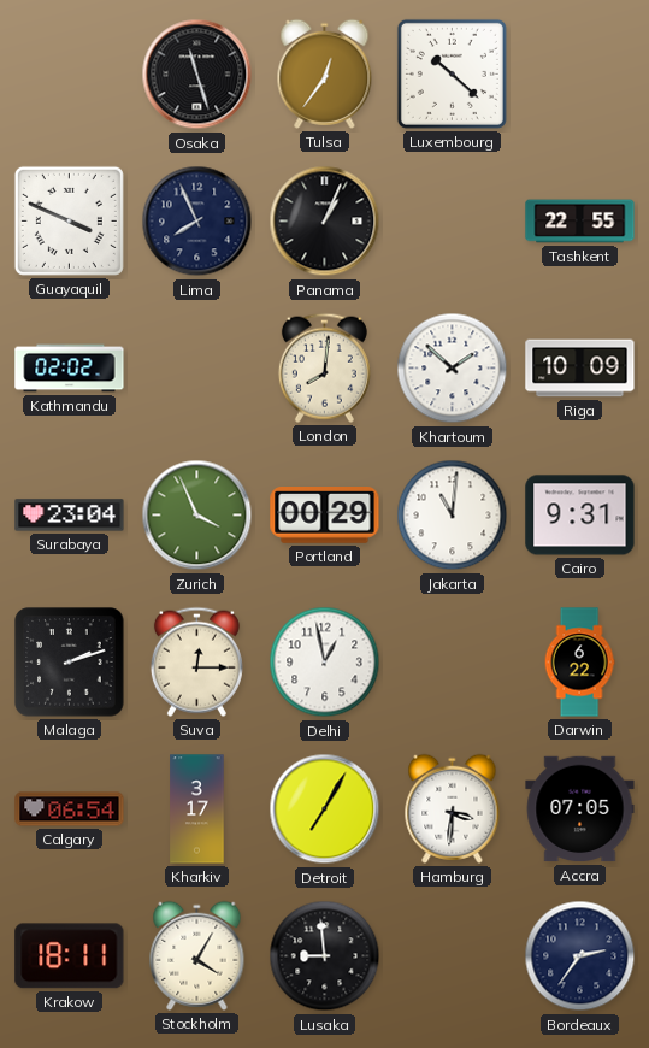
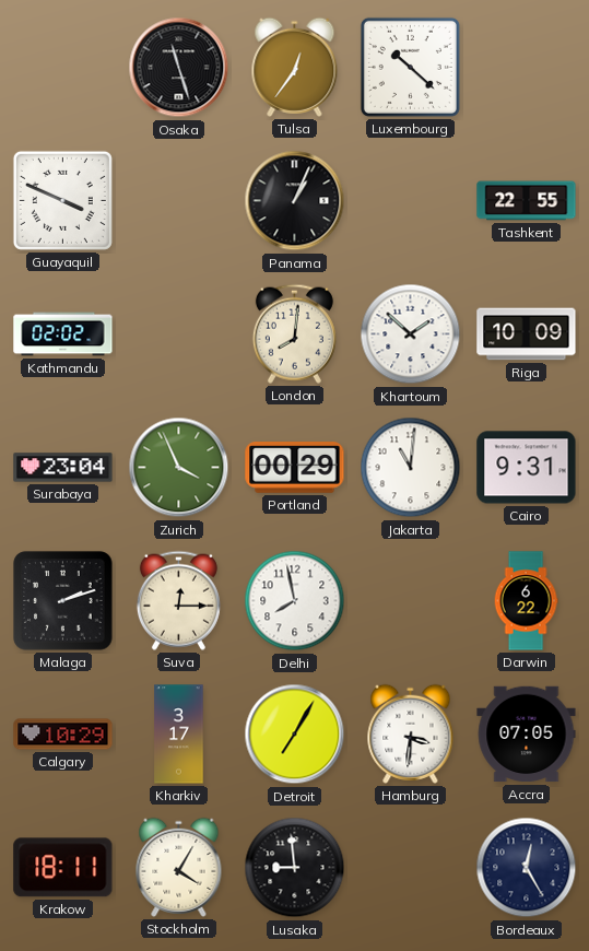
Lima: 7:56 -> none (197, 222)
Delhi: 12:58 -> 7:58 (295, 601)
Calgary: 06:54 -> 10:29 (63, 735)
Bordeaux: 2:36 -> 12:25 (527, 868)
